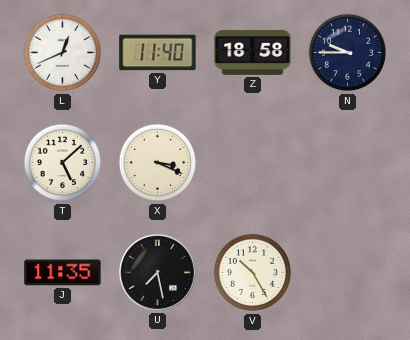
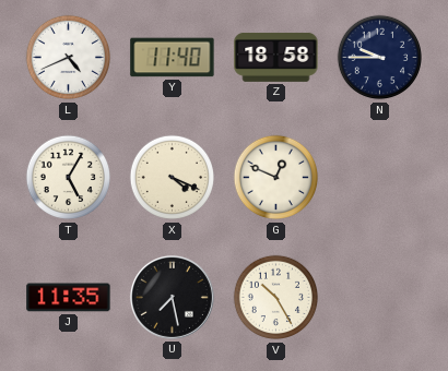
L: 12:41 -> 4:41 (69, 58)
T: 5:08 -> 5:05 (69, 178)
X: 3:19 -> 4:19 (173, 178)
G: none -> 12:49 (276, 178)
